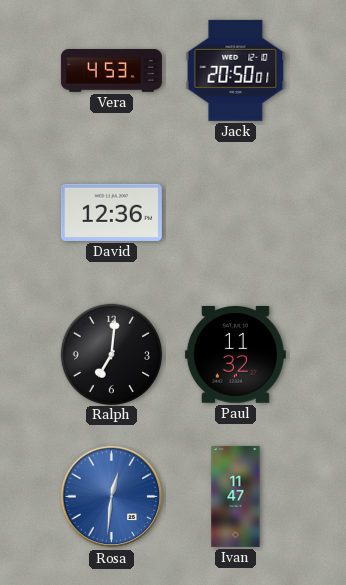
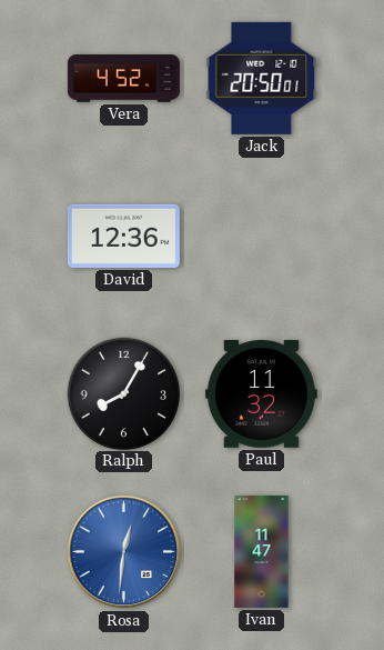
Vera: 4:53 -> 4:52 (123, 79)
Ralph: 7:01 -> 8:05 (123, 393)
